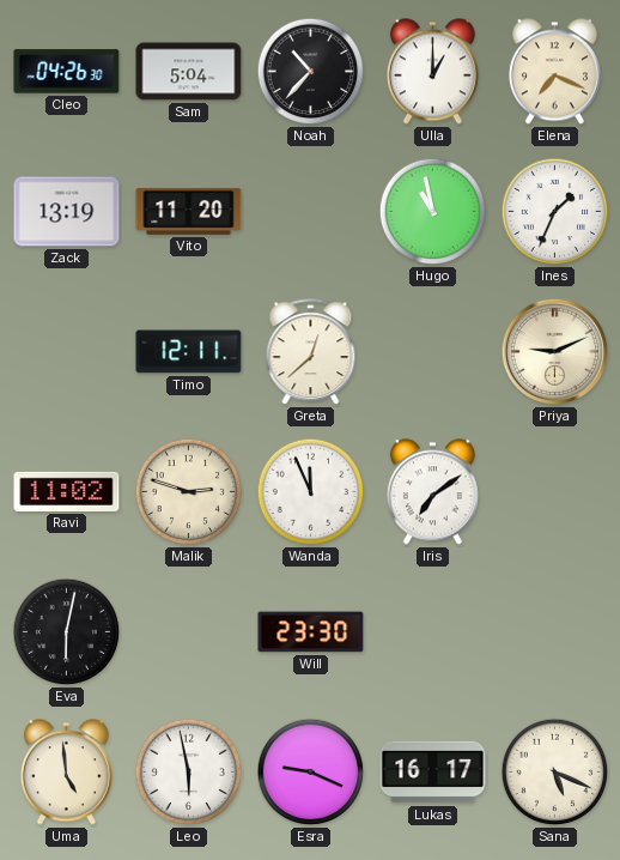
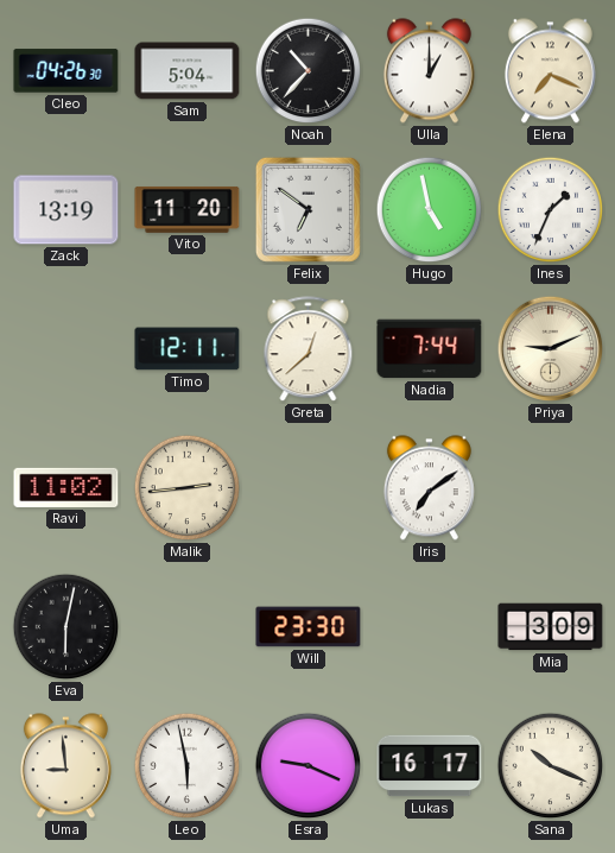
Felix: none -> 6:51 (307, 209)
Hugo: 10:58 -> 4:58 (430, 210)
Nadia: none -> 7:44 (430, 349)
Malik: 2:48 -> 2:44 (188, 488)
Wanda: 11:56 -> none (311, 492)
Mia: none -> 3:09 (551, 627)
Uma: 4:59 -> 8:59 (65, 766)
Sana: 5:19 -> 10:19 (551, 766)
